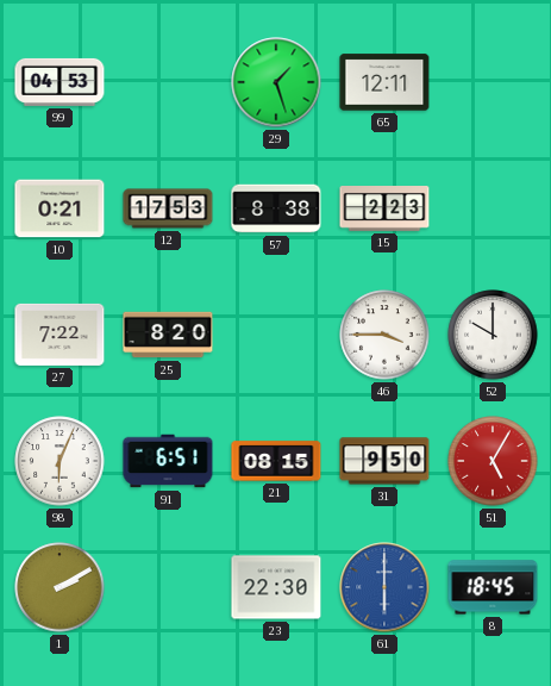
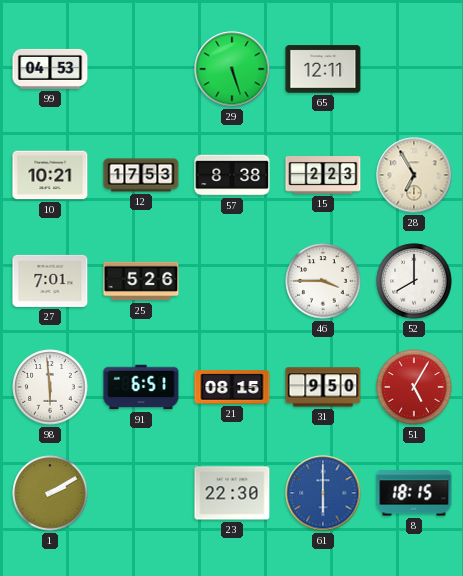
29: 1:27 -> 5:27 (232, 69)
10: 0:21 -> 10:21 (50, 175)
28: none -> 6:55 (414, 175)
27: 7:22 -> 7:01 (50, 281)
25: 8:20 -> 5:26 (141, 281)
52: 10:00 -> 8:00 (414, 281)
98: 6:04 -> 5:59 (50, 387)
8: 18:45 -> 18:15 (414, 493)
